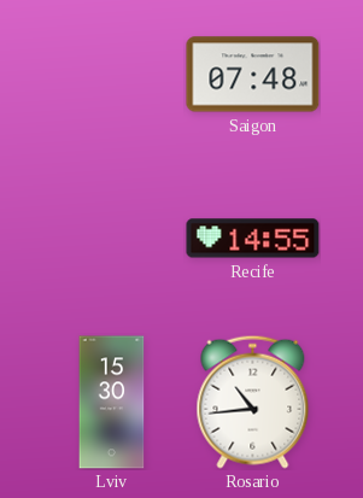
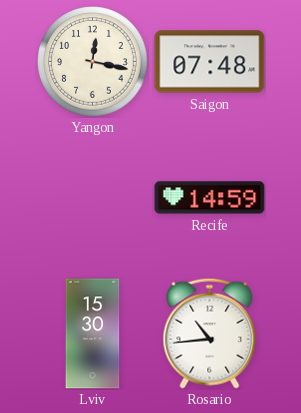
Yangon: none -> 12:17 (93, 62)
Recife: 14:55 -> 14:59 (210, 198)
